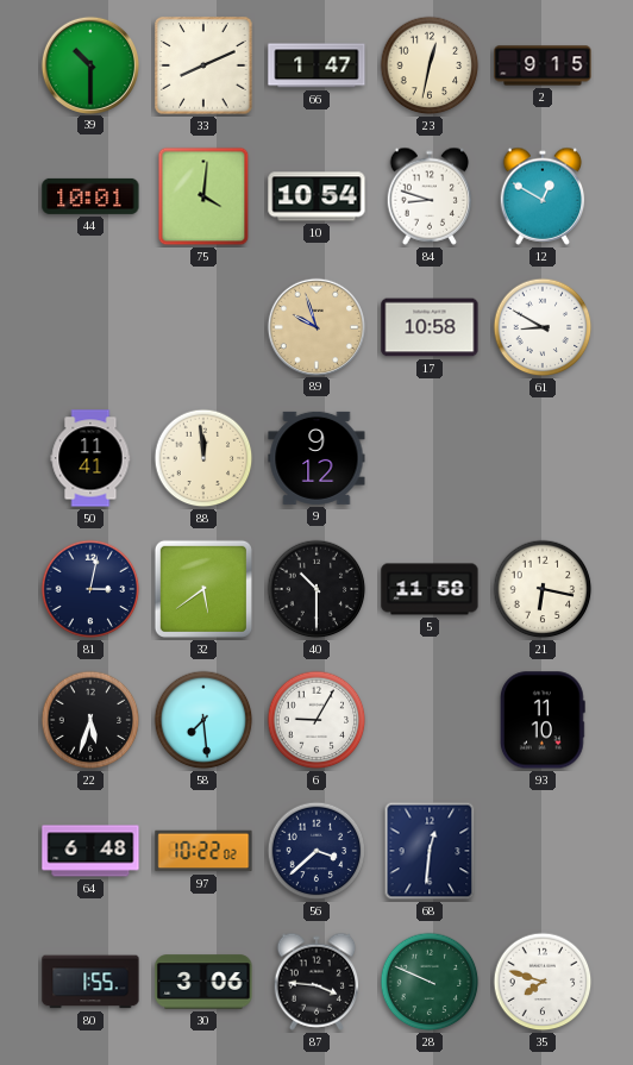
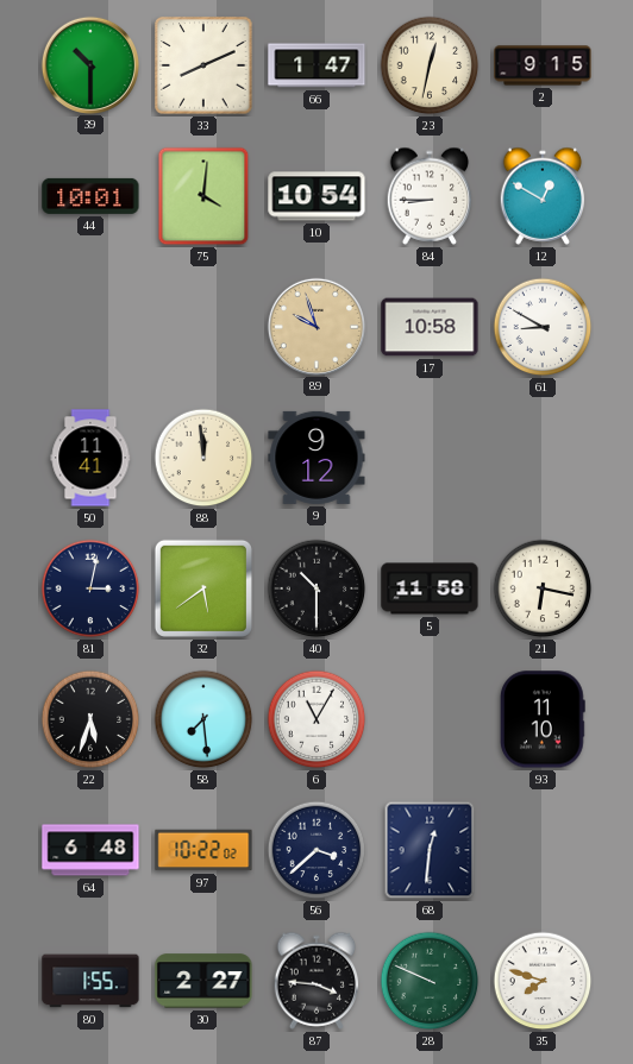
84: 8:48 -> 8:45 (430, 196)
6: 9:05 -> 11:05 (316, 719)
30: 3:06 -> 2:27 (203, 981)
